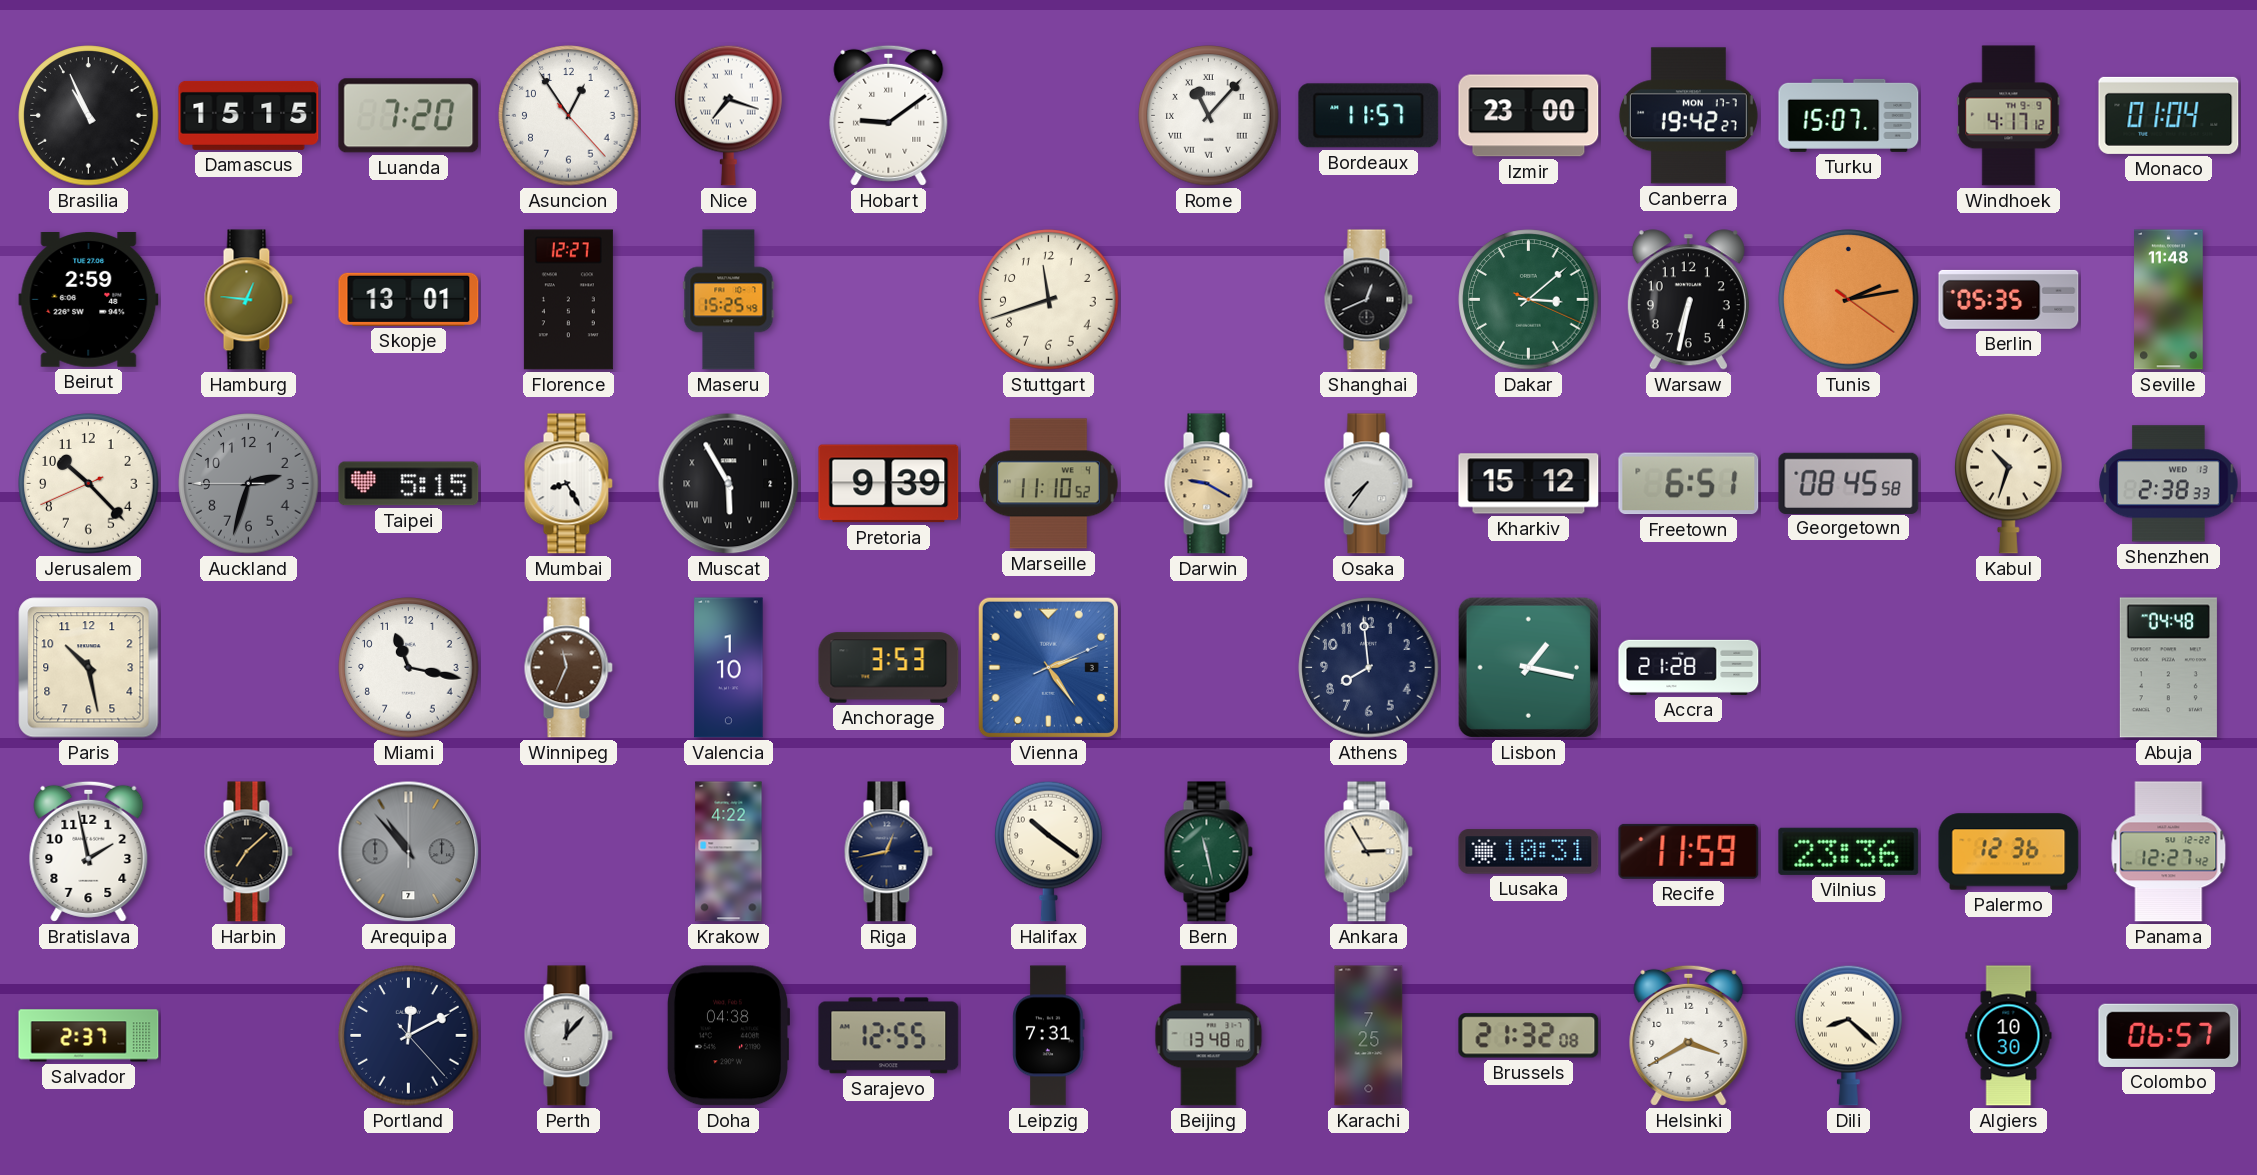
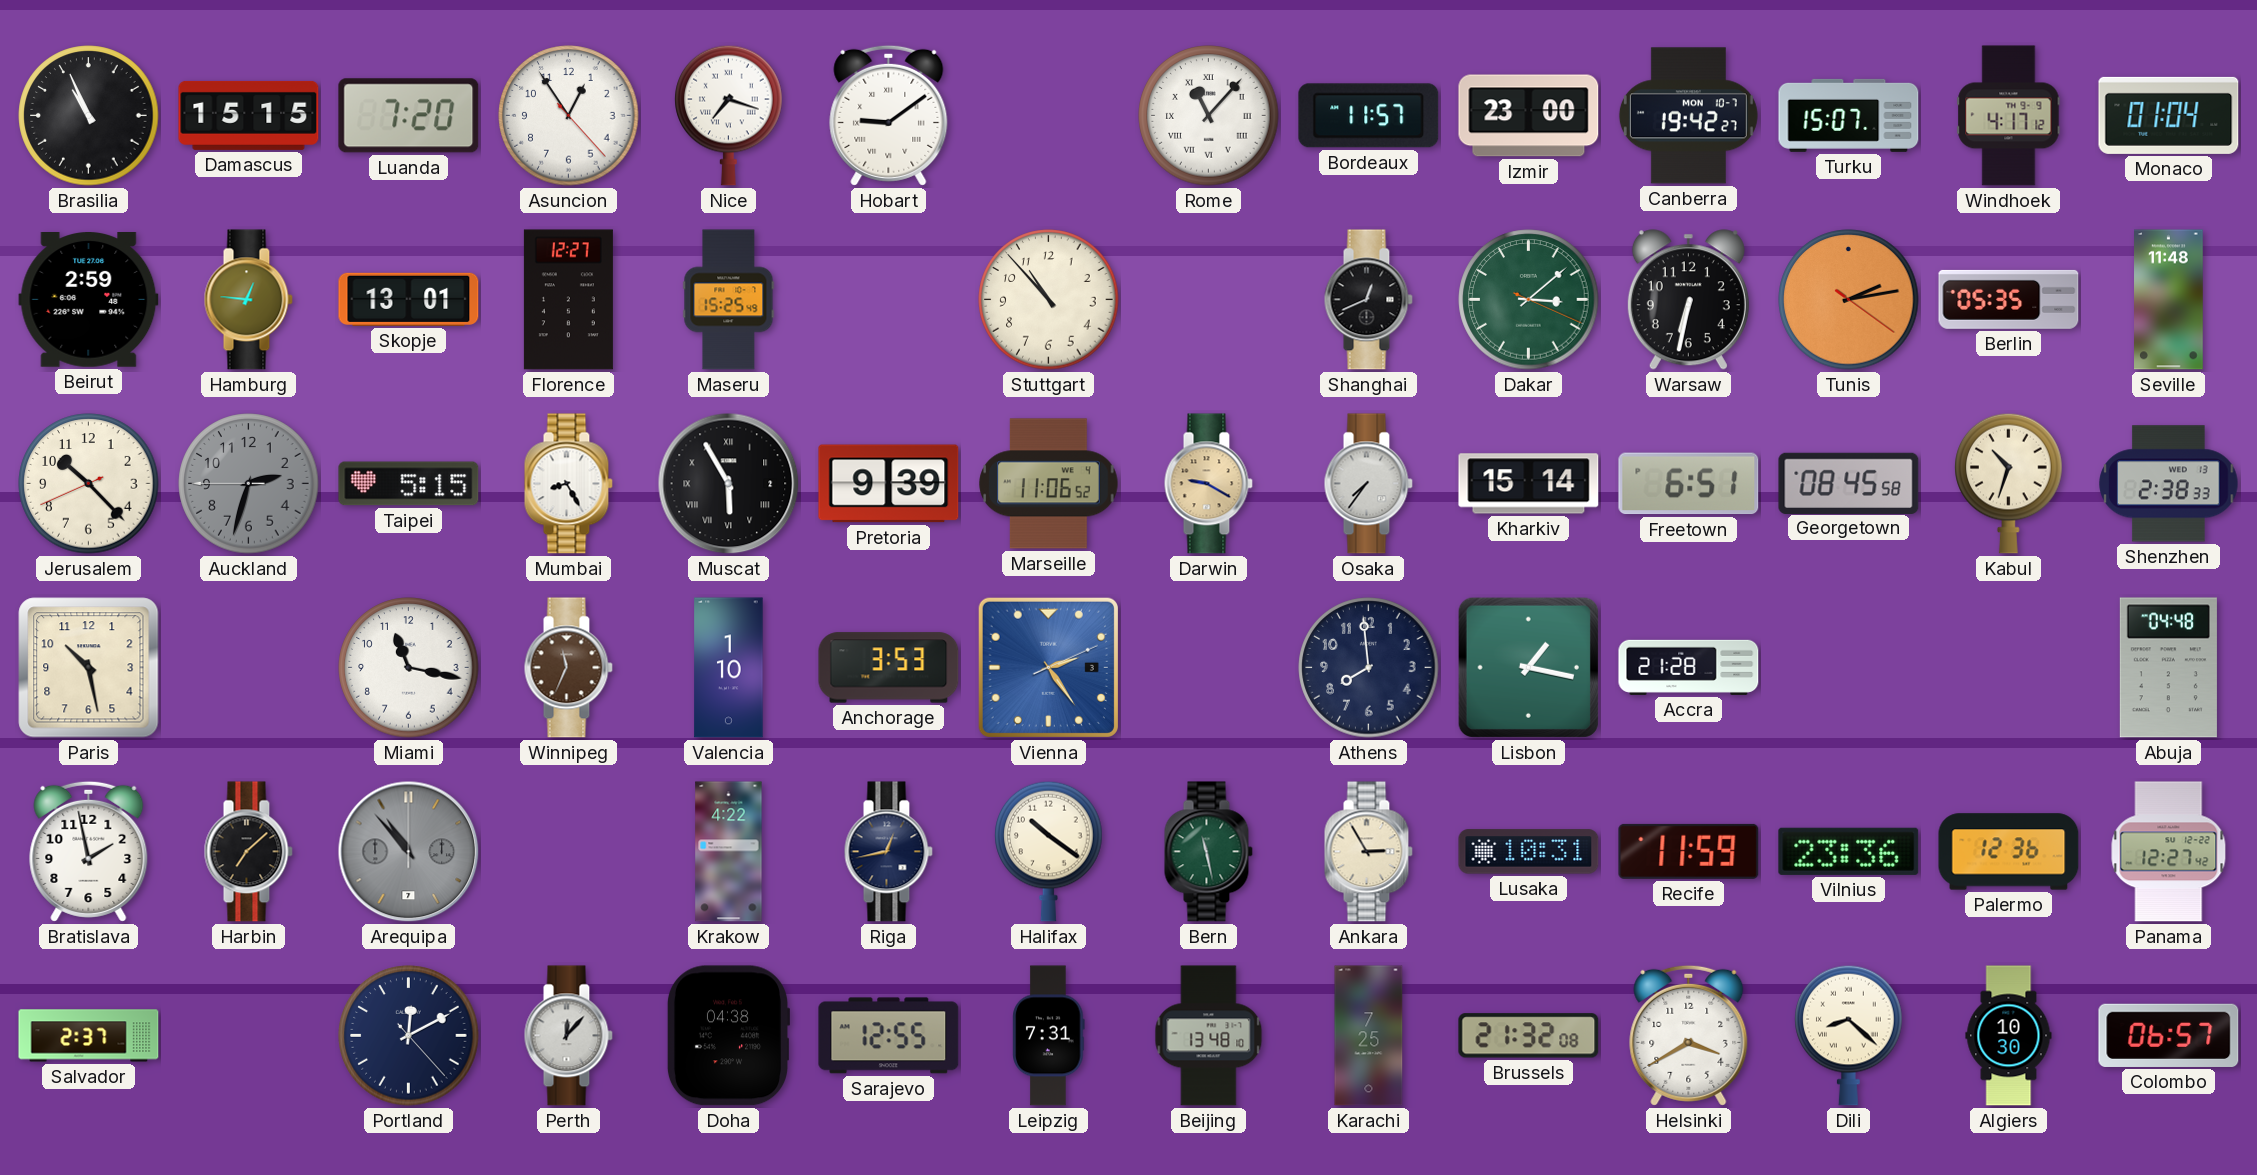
Canberra date: MON 17-7 -> MON 10-7 (1688, 116)
Stuttgart: 11:42 -> 10:53 (1049, 300)
Marseille: 11:10 -> 11:06 (1049, 484)
Kharkiv: 15:12 -> 15:14 (1529, 484)
